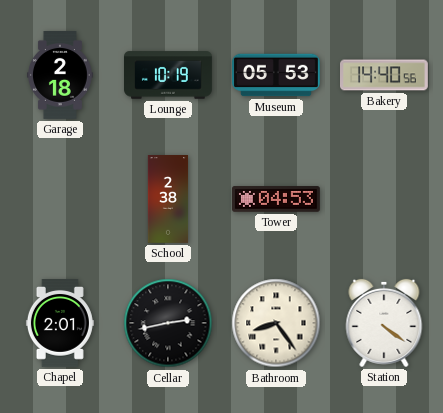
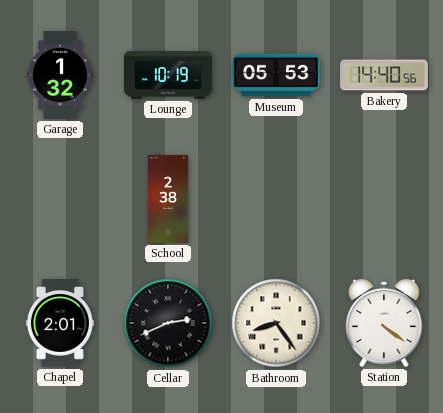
Garage: 2:18 -> 1:32 (60, 76)
Tower: 04:53 -> none (277, 199)
Cellar: 2:43 -> 2:41 (168, 323)
